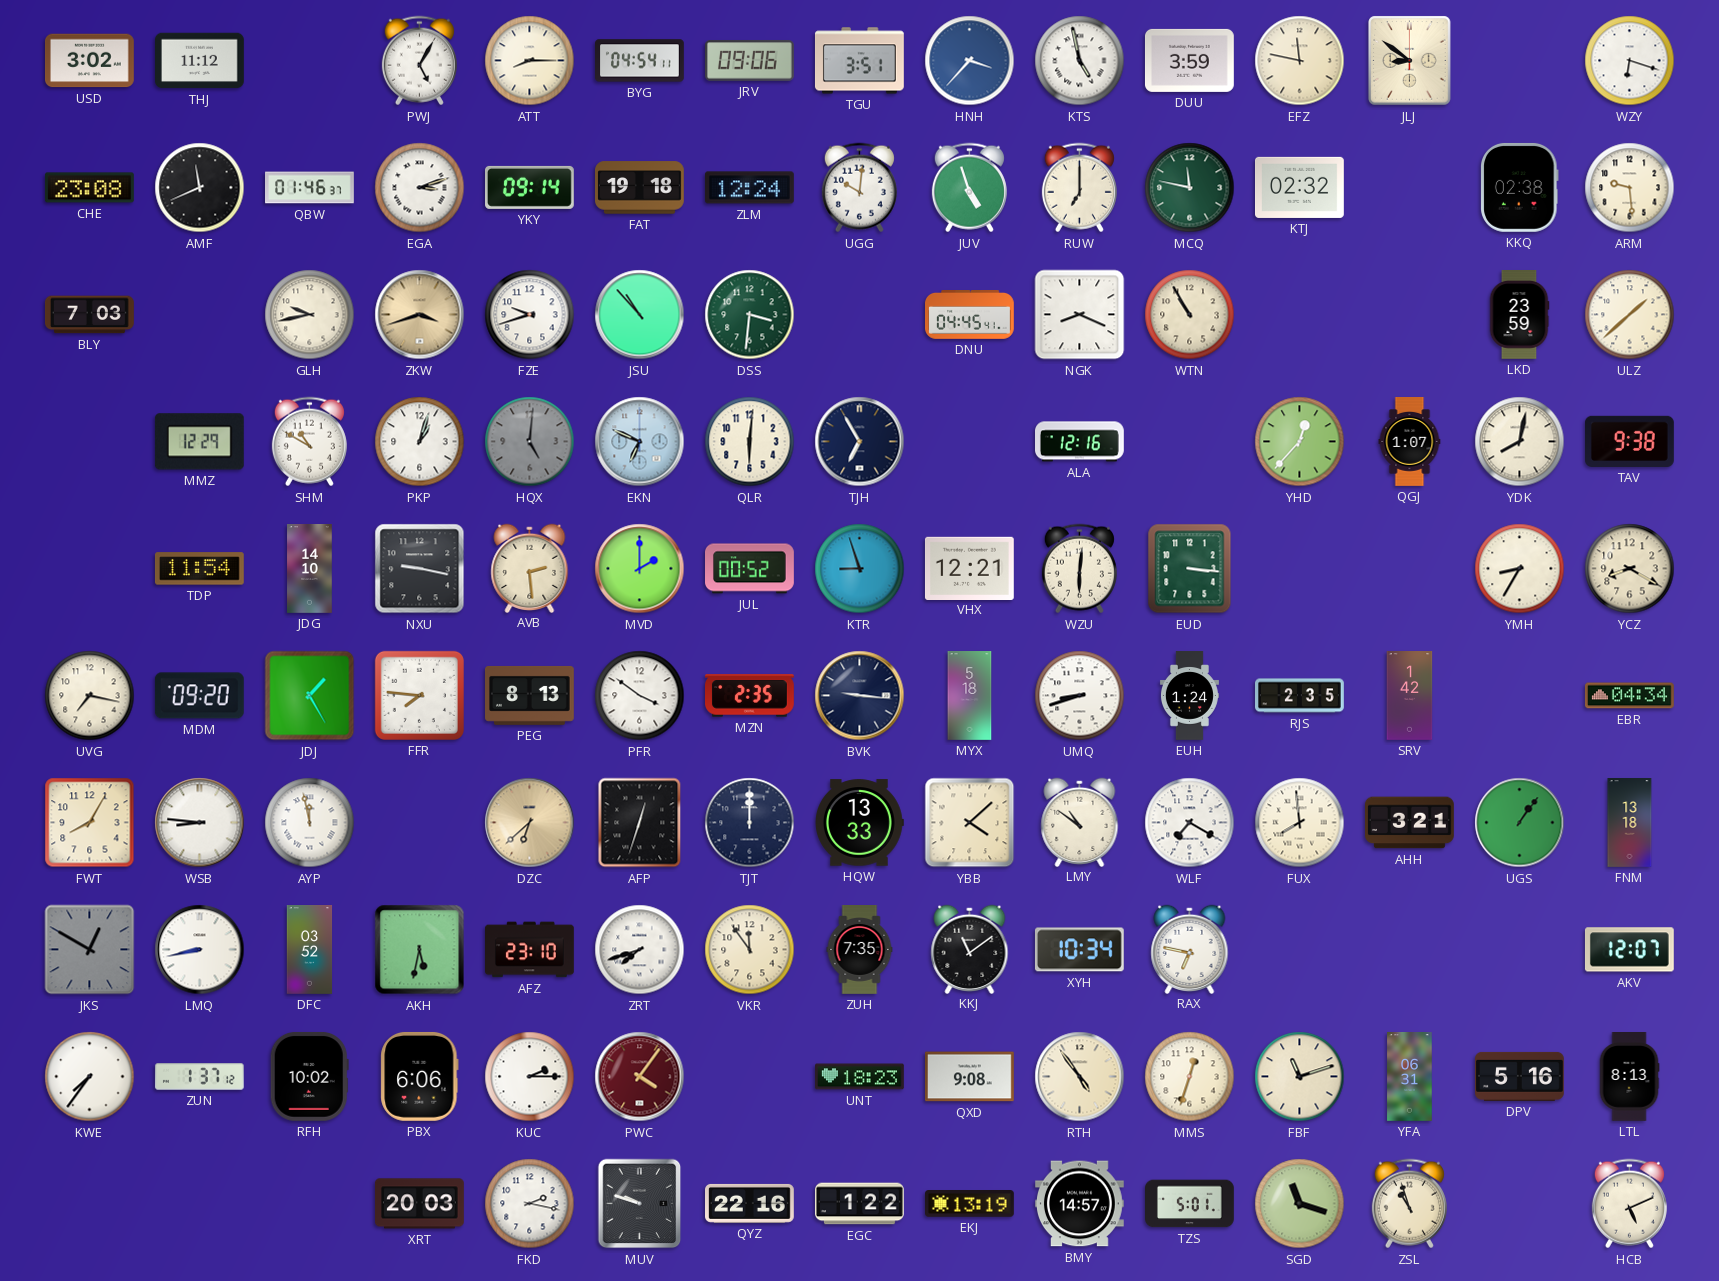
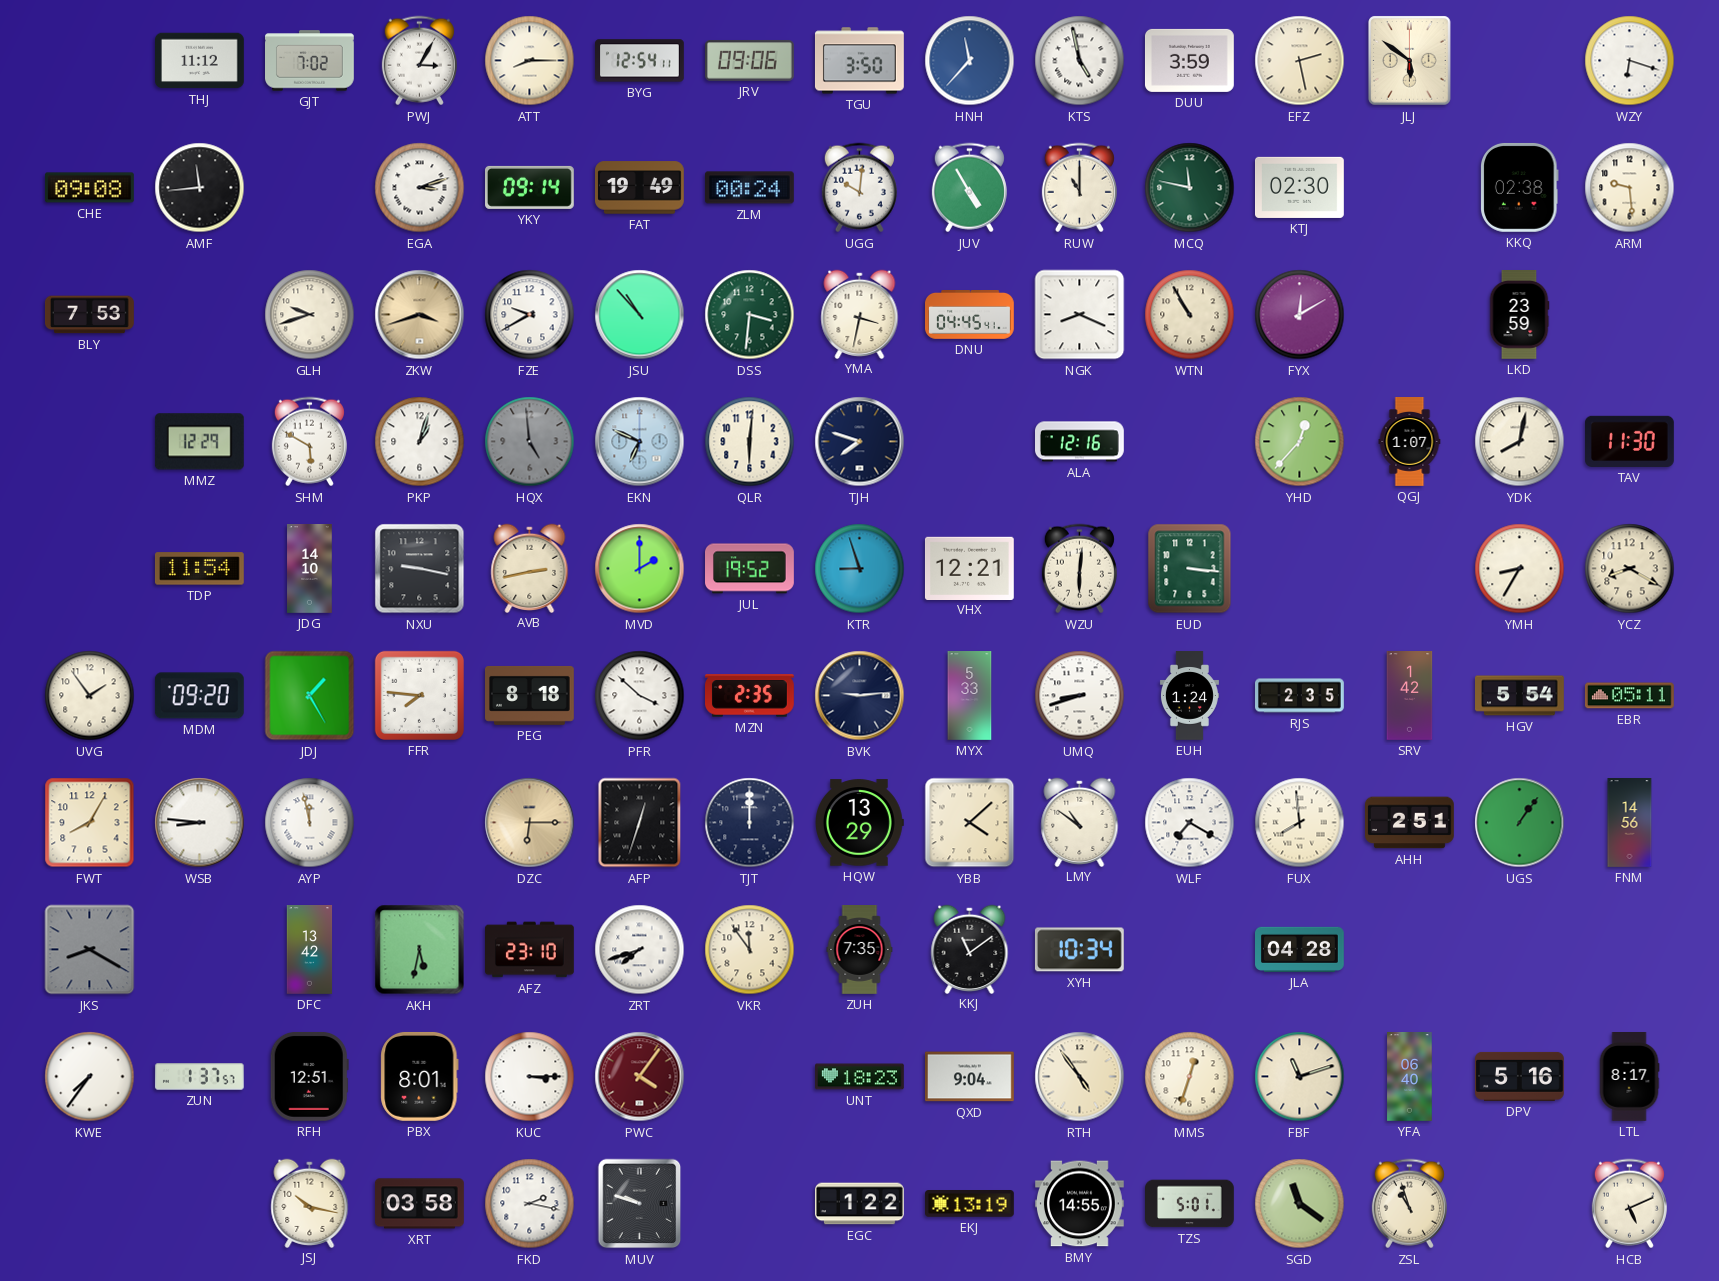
USD: 3:02 -> none (90, 61)
GJT: none -> 7:02 (310, 61)
PWJ: 5:05 -> 3:05 (419, 61)
BYG: 04:54 -> 12:54 (640, 61)
TGU: 3:51 -> 3:50 (860, 61)
HNH: 3:37 -> 11:37 (970, 61)
EFZ: 11:47 -> 2:28 (1300, 61)
JLJ: 8:51 -> 5:51 (1410, 61)
CHE: 23:08 -> 09:08 (90, 188)
AMF: 11:41 -> 11:44 (200, 188)
QBW: 01:46 -> none (310, 188)
FAT: 19:18 -> 19:49 (640, 188)
ZLM: 12:24 -> 00:24 (749, 188)
JUV: 4:57 -> 4:55 (969, 188)
RUW: 7:00 -> 11:00 (1079, 188)
KTJ: 02:32 -> 02:30 (1300, 187)
BLY: 7:03 -> 7:53 (90, 315)
GLH: 9:43 -> 9:42 (310, 315)
FZE: 9:42 -> 9:40 (530, 315)
YMA: none -> 3:32 (860, 314)
FYX: none -> 12:10 (1300, 315)
ULZ: 1:38 -> none (1630, 315)
SHM: 10:50 -> 5:50 (309, 442)
HQX: 5:01 -> 4:59 (530, 442)
TJH: 6:55 -> 7:48 (860, 442)
TAV: 9:38 -> 11:30 (1630, 441)
AVB: 2:29 -> 2:43 (530, 568)
JUL: 00:52 -> 19:52 (750, 569)
UVG: 7:17 -> 1:54 (90, 696)
PEG: 8:13 -> 8:18 (530, 695)
PFR: 3:51 -> 3:52 (640, 696)
BVK: 9:16 -> 9:14 (860, 696)
MYX: 5:18 -> 5:33 (970, 696)
HGV: none -> 5:54 (1520, 696)
EBR: 04:34 -> 05:11 (1629, 696)
DZC: 6:38 -> 6:15 (530, 823)
HQW: 13:33 -> 13:29 (860, 823)
AHH: 3:21 -> 2:51 (1410, 823)
FNM: 13:18 -> 14:56 (1630, 823)
JKS: 12:50 -> 8:20 (90, 950)
LMQ: 8:43 -> none (200, 950)
DFC: 03:52 -> 13:42 (310, 950)
RAX: 6:47 -> none (1190, 949)
JLA: none -> 04:28 (1300, 949)
AKV: 12:07 -> none (1629, 950)
ZUN: 1:37:12 -> 1:37:57 (199, 1077)
RFH: 10:02 -> 12:51 (309, 1076)
PBX: 6:06 -> 8:01 (420, 1076)
KUC: 2:15 -> 3:15 (530, 1077)
QXD: 9:08 -> 9:04 (970, 1077)
YFA: 06:31 -> 06:40 (1410, 1077)
LTL: 8:13 -> 8:17 (1629, 1077)
JSJ: none -> 10:17 (310, 1203)
XRT: 20:03 -> 03:58 (420, 1204)
QYZ: 22:16 -> none (750, 1203)
BMY: 14:57 -> 14:55 (1080, 1204)
SGD: 11:18 -> 11:21 (1300, 1204)
